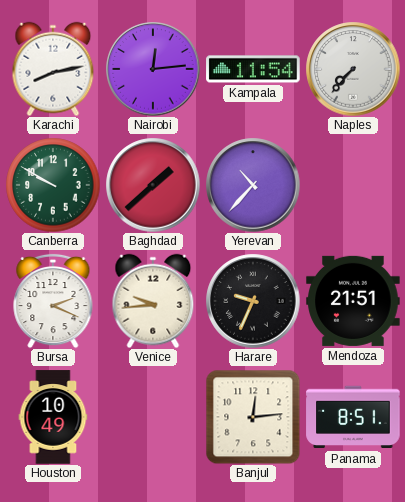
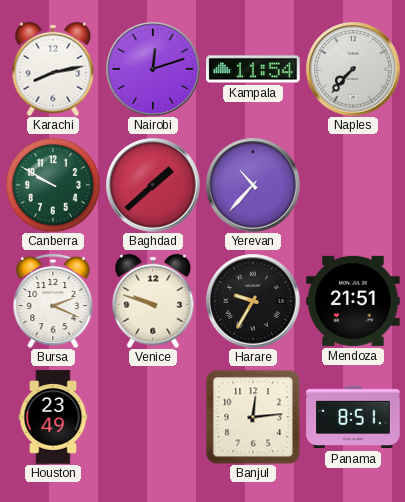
Nairobi: 12:14 -> 12:12 (153, 69)
Venice: 9:44 -> 9:48 (153, 301)
Harare: 9:34 -> 9:35 (253, 301)
Houston: 10:49 -> 23:49 (53, 417)
